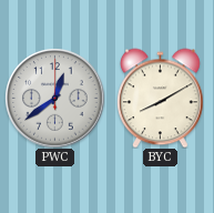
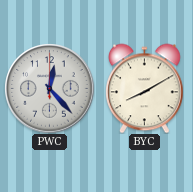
PWC: 12:39 -> 12:23 (49, 88)
